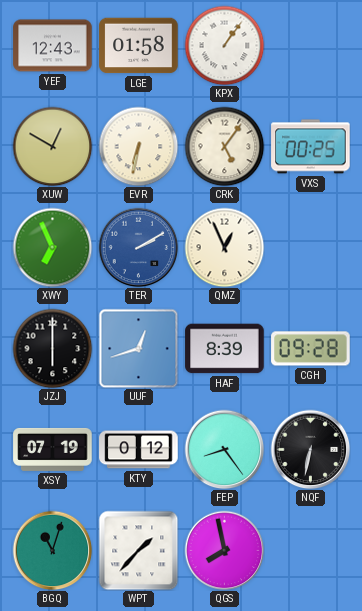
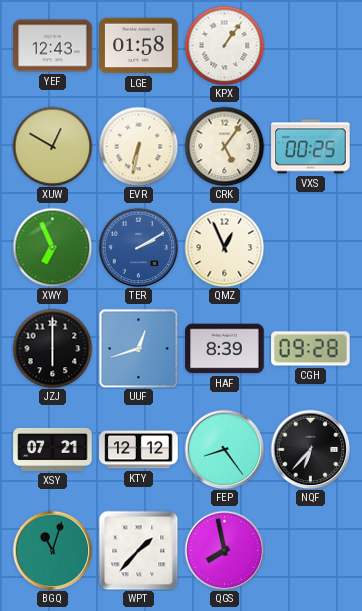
XSY: 07:19 -> 07:21 (53, 449)
KTY: 0:12 -> 12:12 (139, 450)
NQF: 6:32 -> 6:37 (310, 449)
